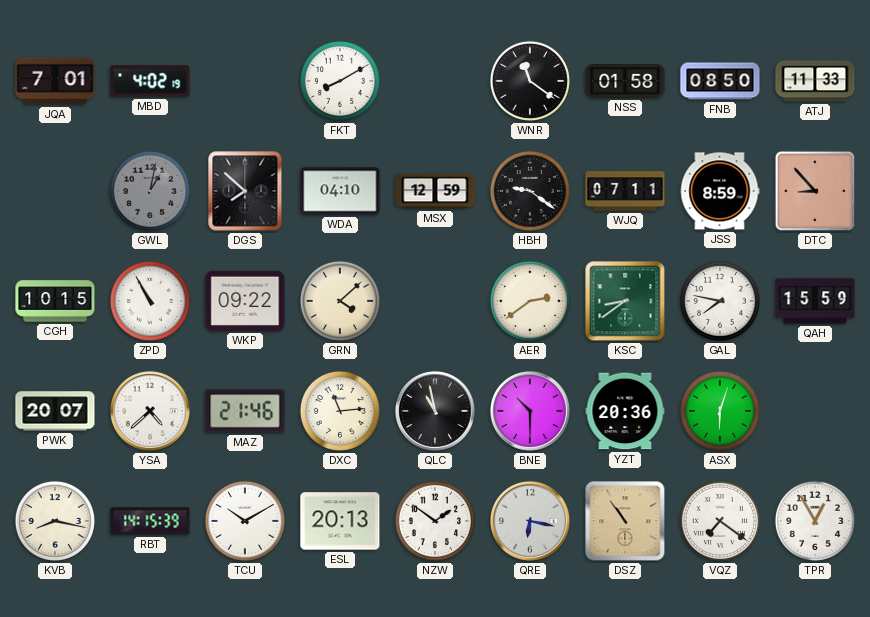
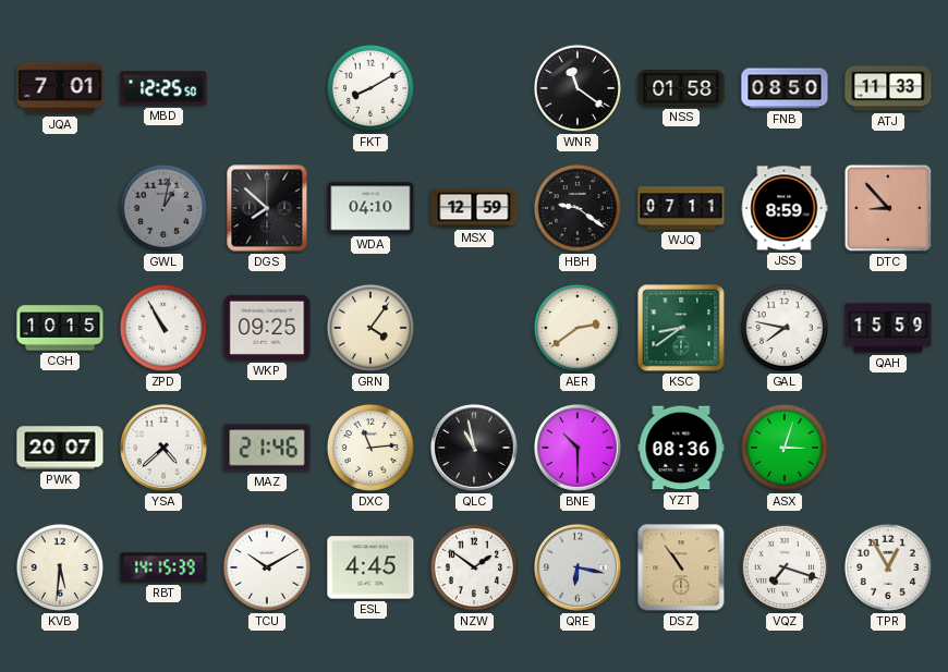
MBD: 4:02 -> 12:25 (163, 88)
WKP: 09:22 -> 09:25 (267, 328)
GRN: 4:08 -> 4:06 (370, 328)
YZT: 20:36 -> 08:36 (681, 448)
ASX: 6:03 -> 3:03 (785, 448)
KVB: 8:17 -> 5:31 (60, 567)
ESL: 20:13 -> 4:45 (370, 567)
VQZ: 7:21 -> 7:18 (785, 567)
